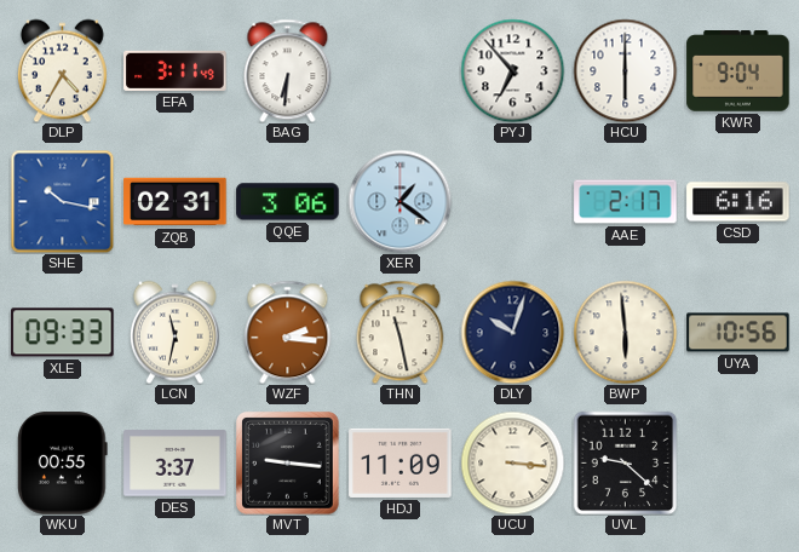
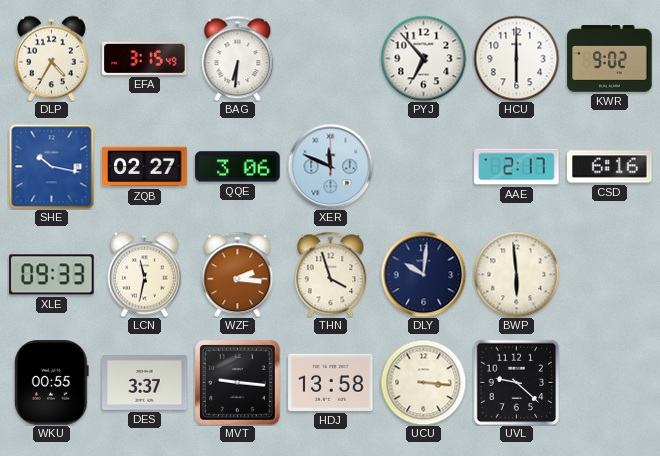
EFA: 3:11 -> 3:15 (145, 58)
KWR: 9:04 -> 9:02 (610, 59)
ZQB: 02:31 -> 02:27 (145, 167)
XER: 1:21 -> 11:49 (330, 166)
THN: 11:28 -> 3:57 (331, 274)
DLY: 10:03 -> 10:01 (423, 274)
UYA: 10:56 -> none (738, 333)
HDJ: 11:09 -> 13:58 (331, 382)
